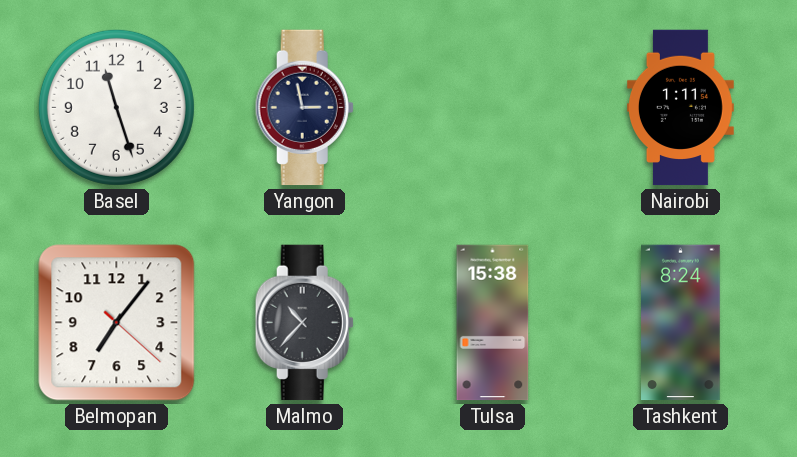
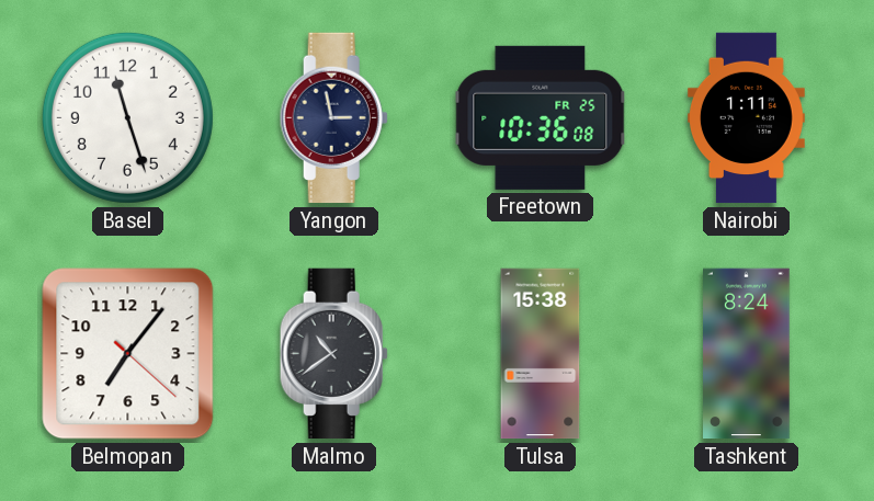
Freetown: none -> 10:36 (541, 117)
Malmo: 10:37 -> 10:39 (333, 354)
